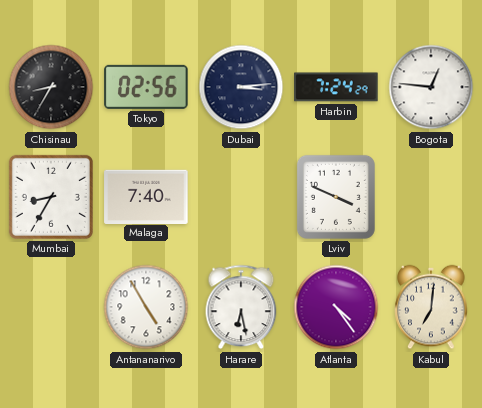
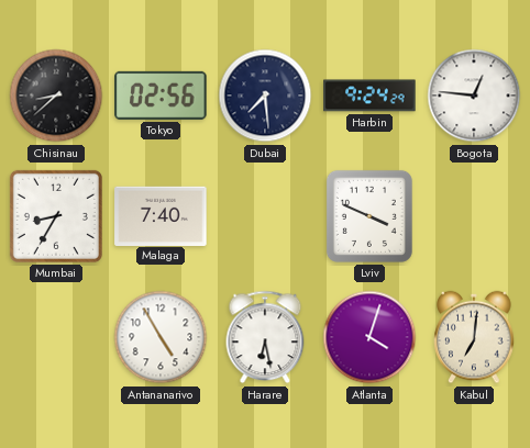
Chisinau: 8:35 -> 8:38 (56, 96)
Dubai: 3:14 -> 7:29 (265, 96)
Harbin: 7:24 -> 9:24 (369, 96)
Atlanta: 4:24 -> 4:03 (369, 337)
